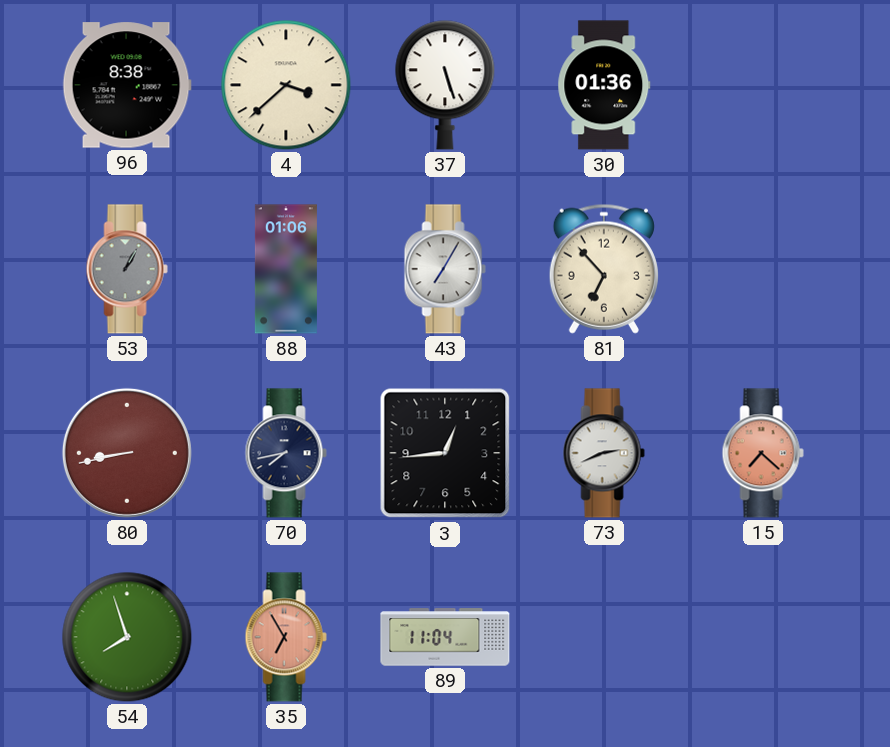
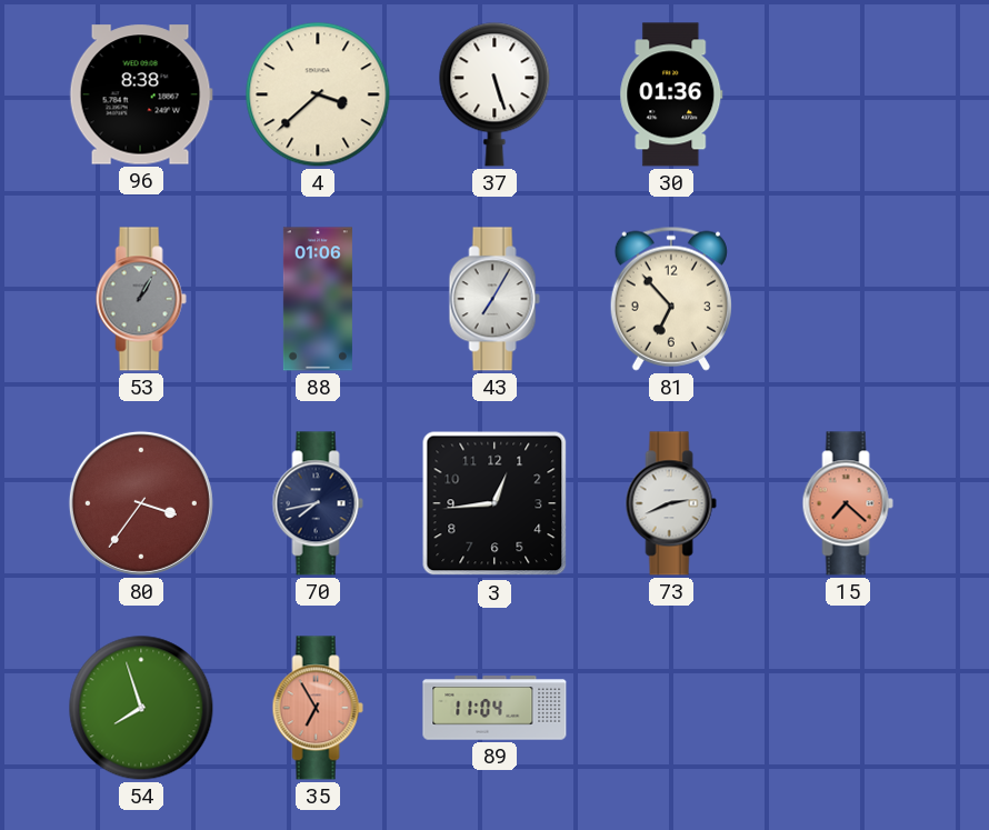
80: 8:43 -> 3:36 (141, 503)
